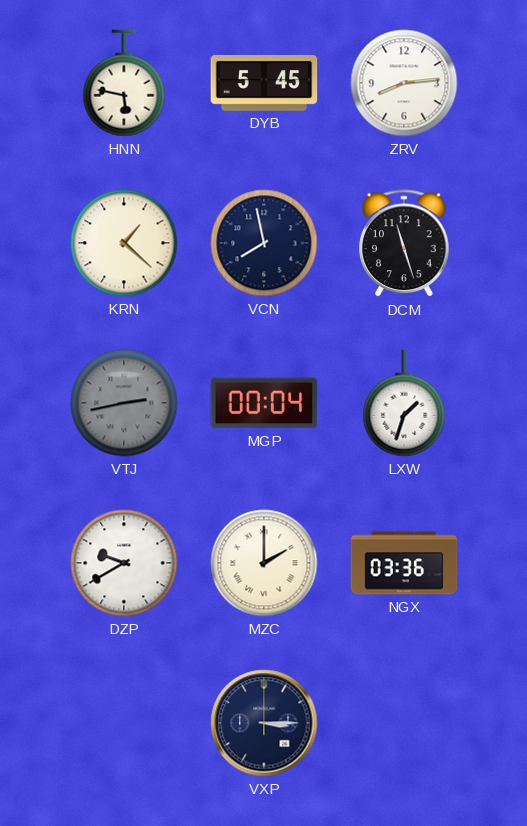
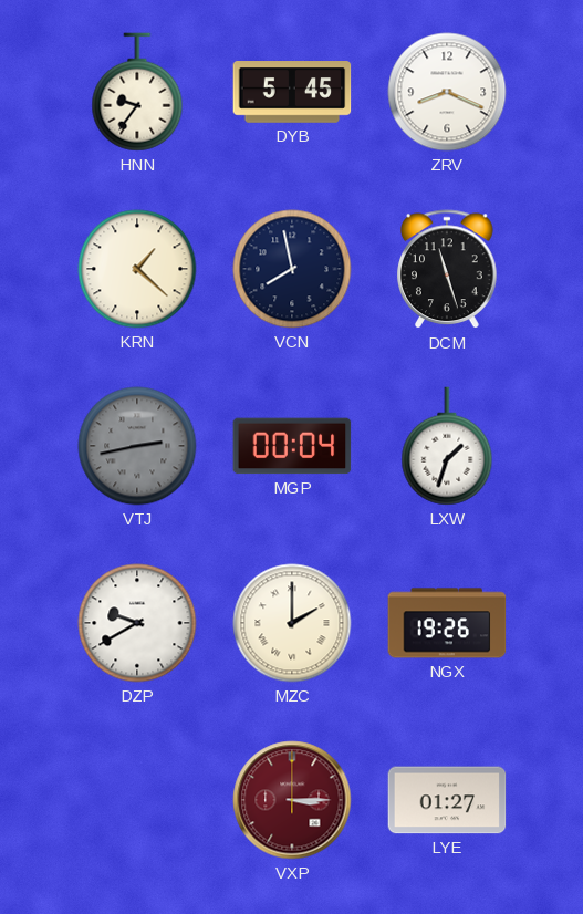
HNN: 5:47 -> 9:36 (137, 92)
ZRV: 8:14 -> 8:19 (447, 92)
NGX: 03:36 -> 19:26 (447, 623)
VXP dial: navy -> burgundy (292, 800)
LYE: none -> 01:27 (447, 800)
